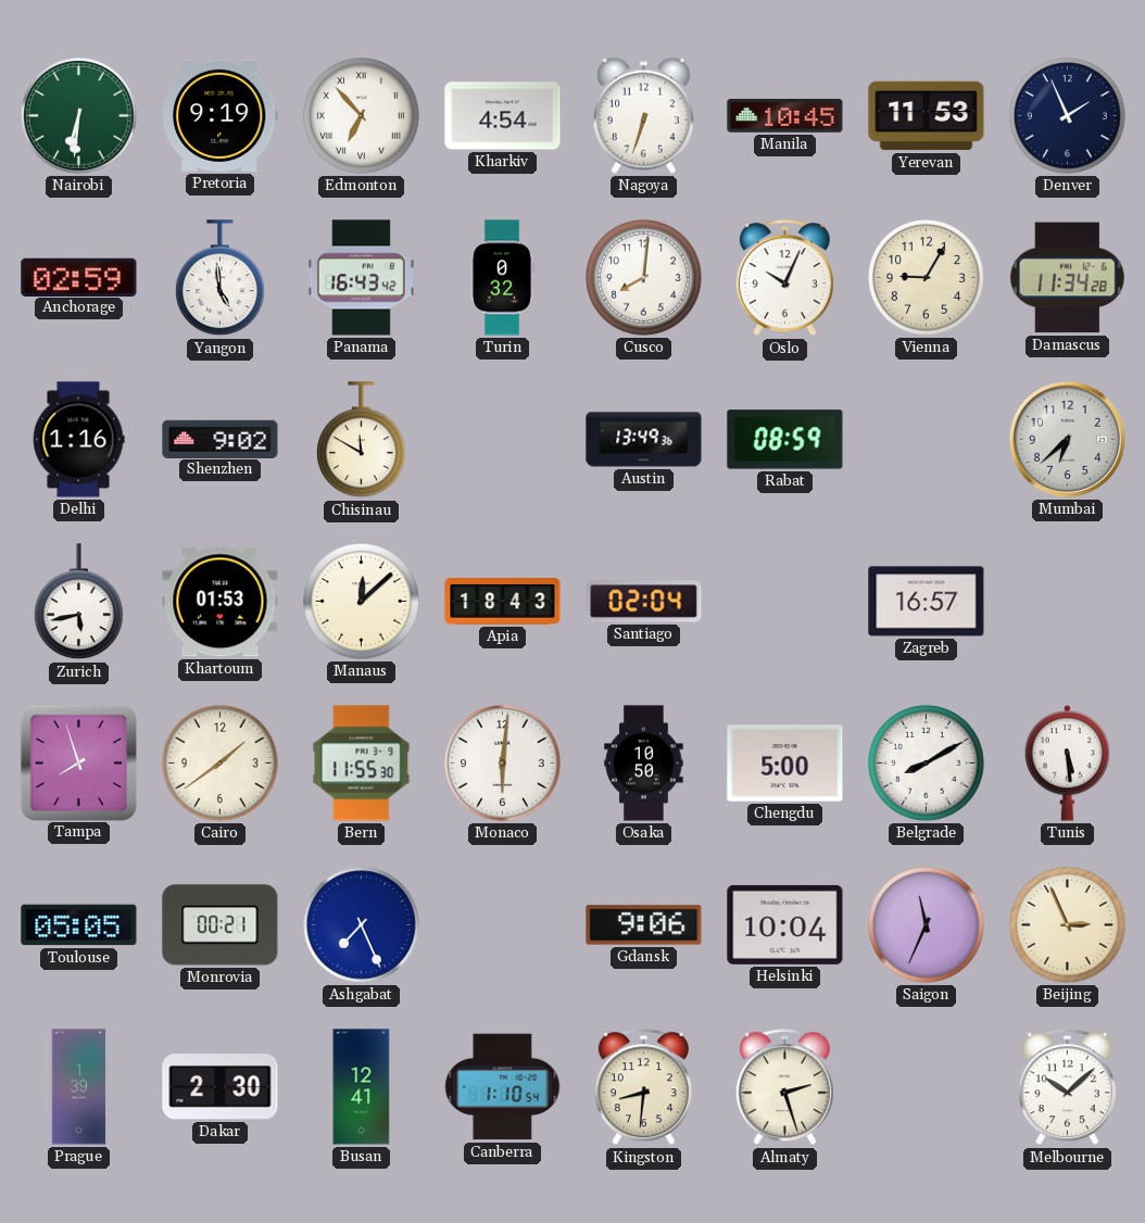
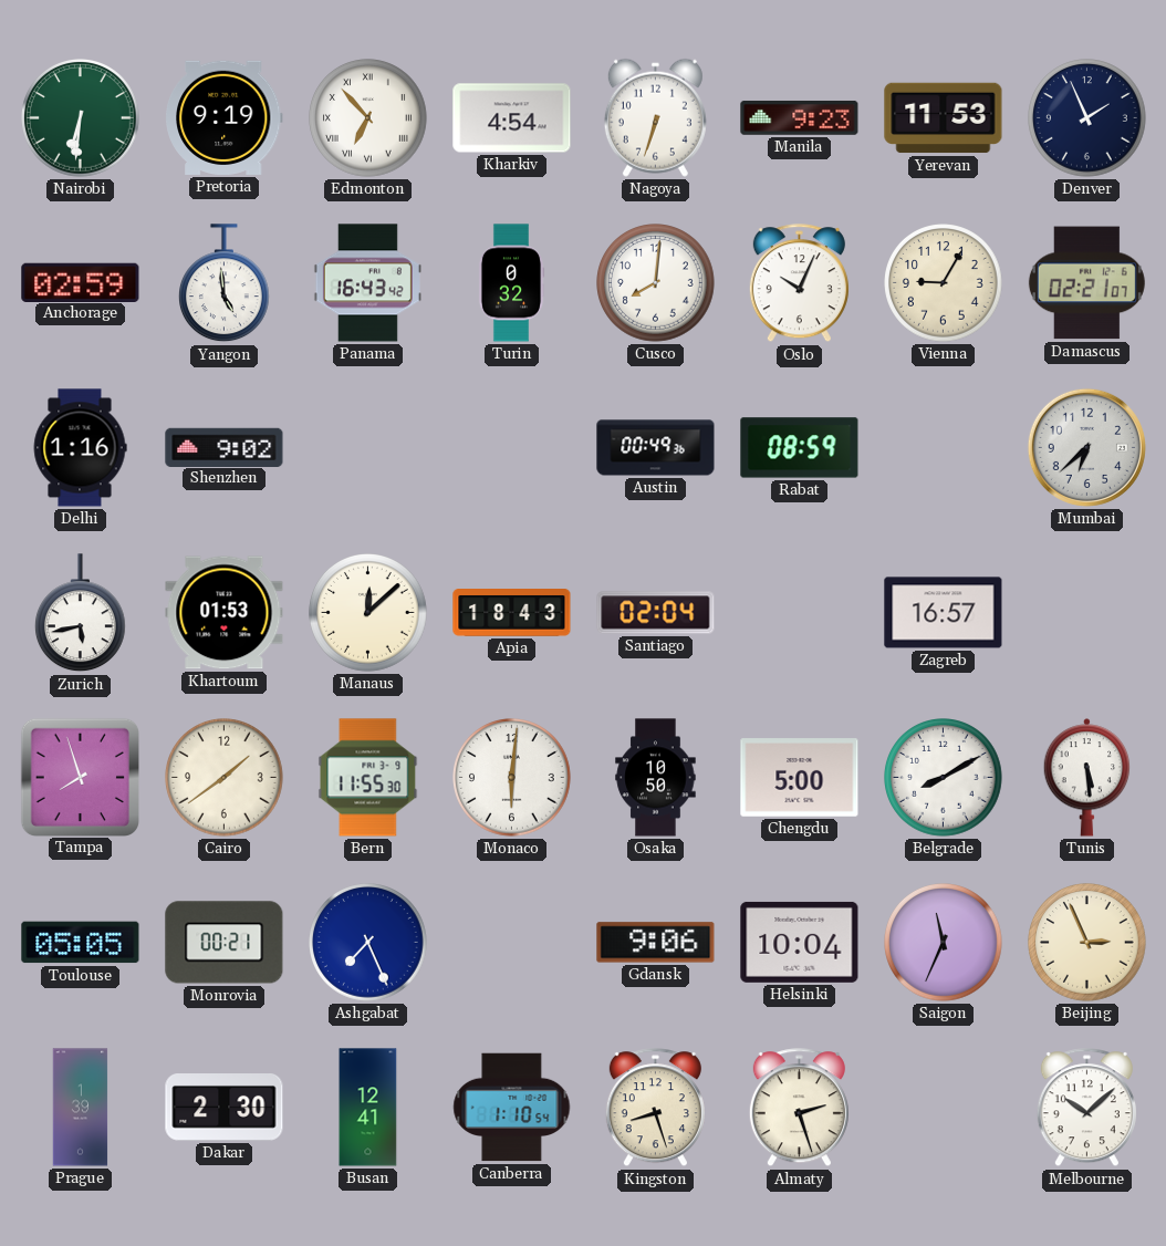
Manila: 10:45 -> 9:23 (800, 117)
Damascus: 11:34 -> 02:21 (1086, 283)
Chisinau: 11:50 -> none (362, 440)
Austin: 13:49 -> 00:49 (656, 448)
Kingston: 8:31 -> 8:27 (655, 1108)
